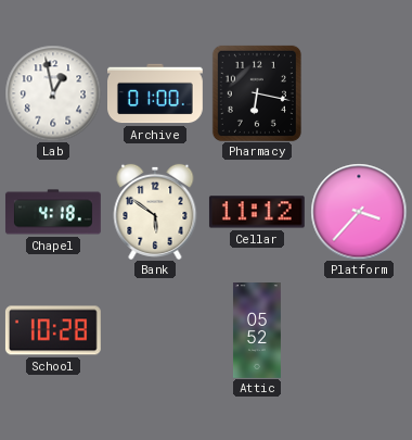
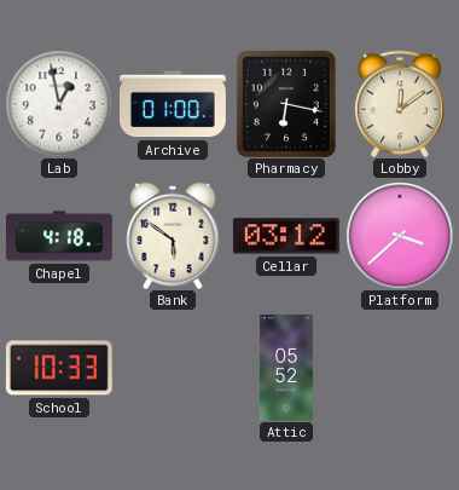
Lobby: none -> 12:09 (400, 104)
Cellar: 11:12 -> 03:12 (286, 236)
Platform: 3:37 -> 3:38 (400, 236)
School: 10:28 -> 10:33 (59, 368)
